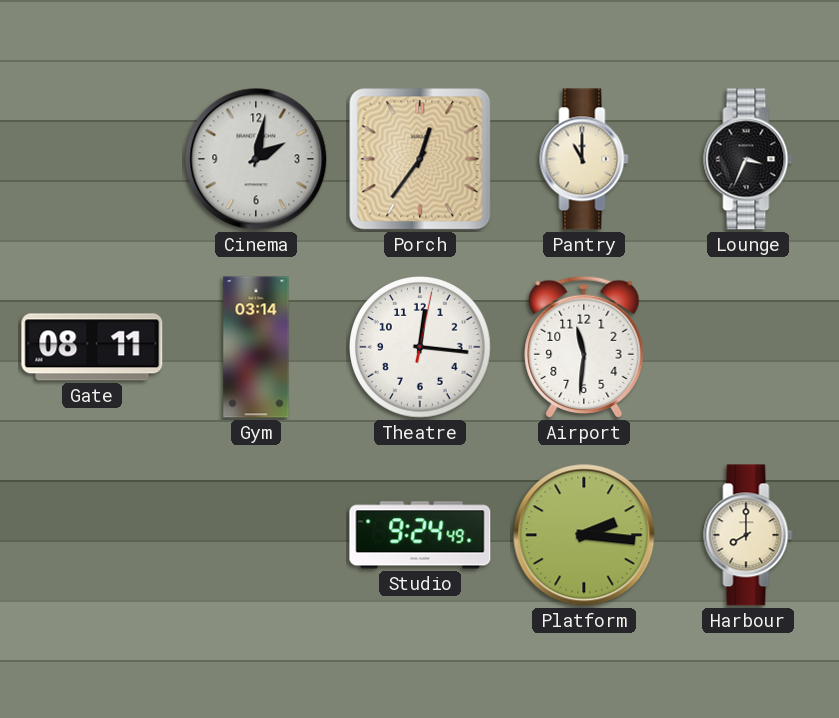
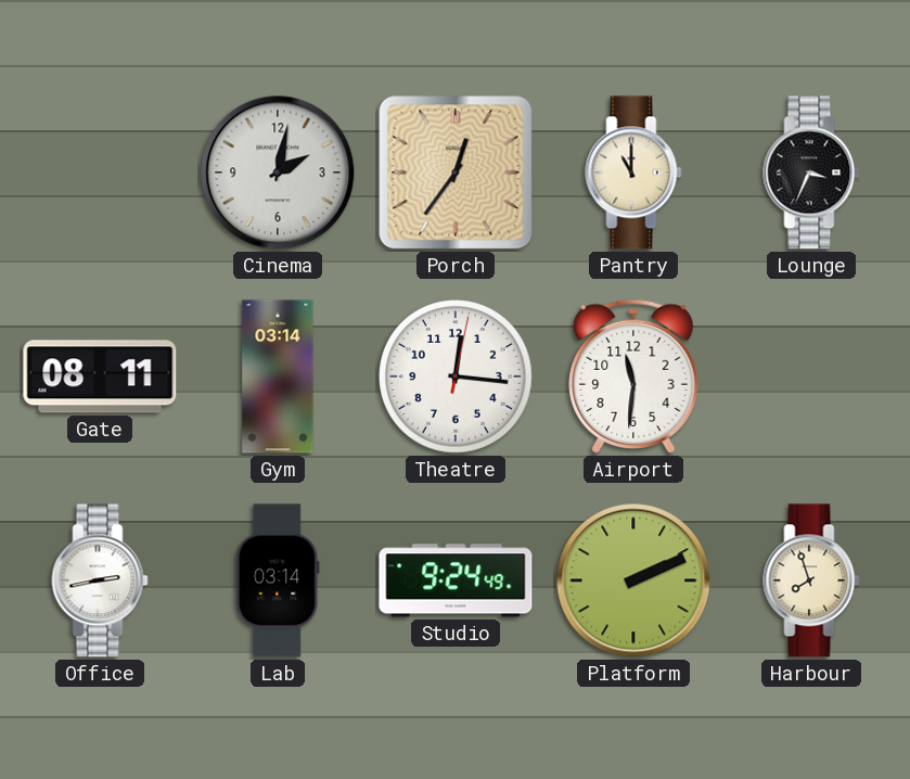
Office: none -> 2:43 (100, 580)
Lab: none -> 03:14 (278, 580)
Platform: 2:16 -> 2:11 (633, 580)
Harbour: 8:00 -> 7:57 (811, 580)
